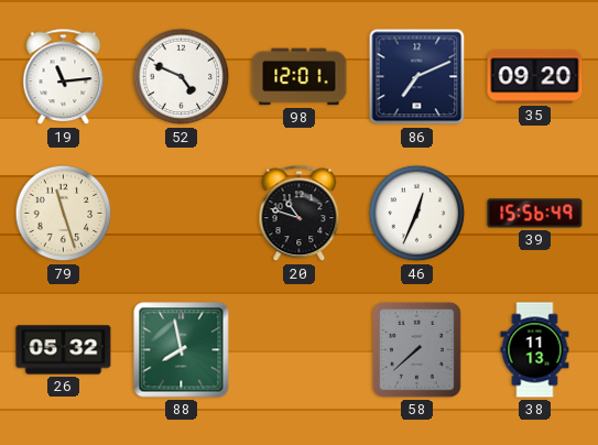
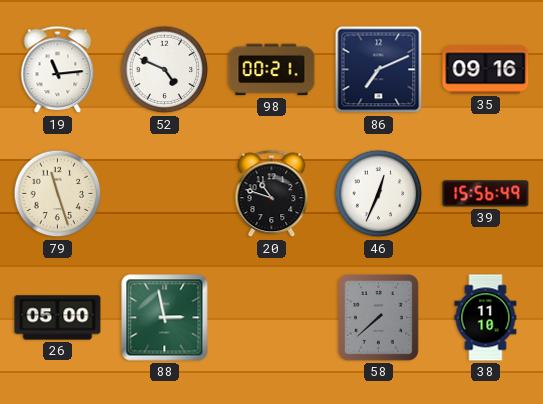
98: 12:01 -> 00:21 (272, 70)
35: 09:20 -> 09:16 (486, 70)
26: 05:32 -> 05:00 (58, 318)
88: 7:58 -> 2:58 (165, 318)
38: 11:13 -> 11:10 (486, 318)
